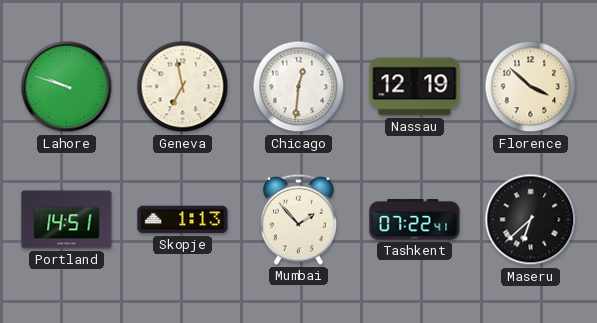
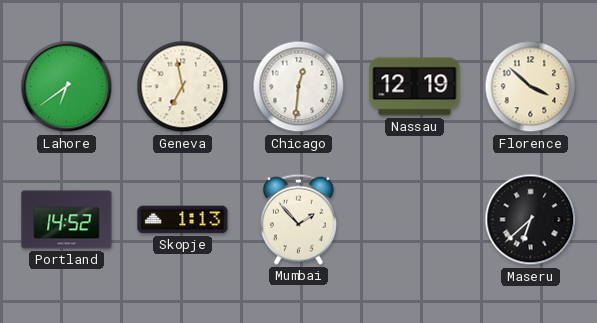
Lahore: 9:48 -> 6:39 (67, 87)
Portland: 14:51 -> 14:52 (67, 220)
Tashkent: 07:22 -> none (415, 220)
